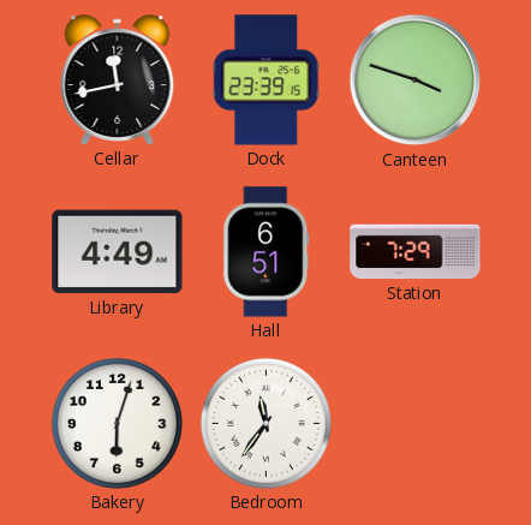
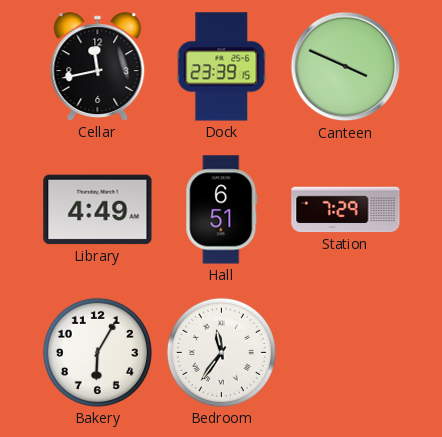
Canteen: 3:48 -> 3:49 (346, 67)
Bakery: 6:03 -> 6:05 (97, 352)
